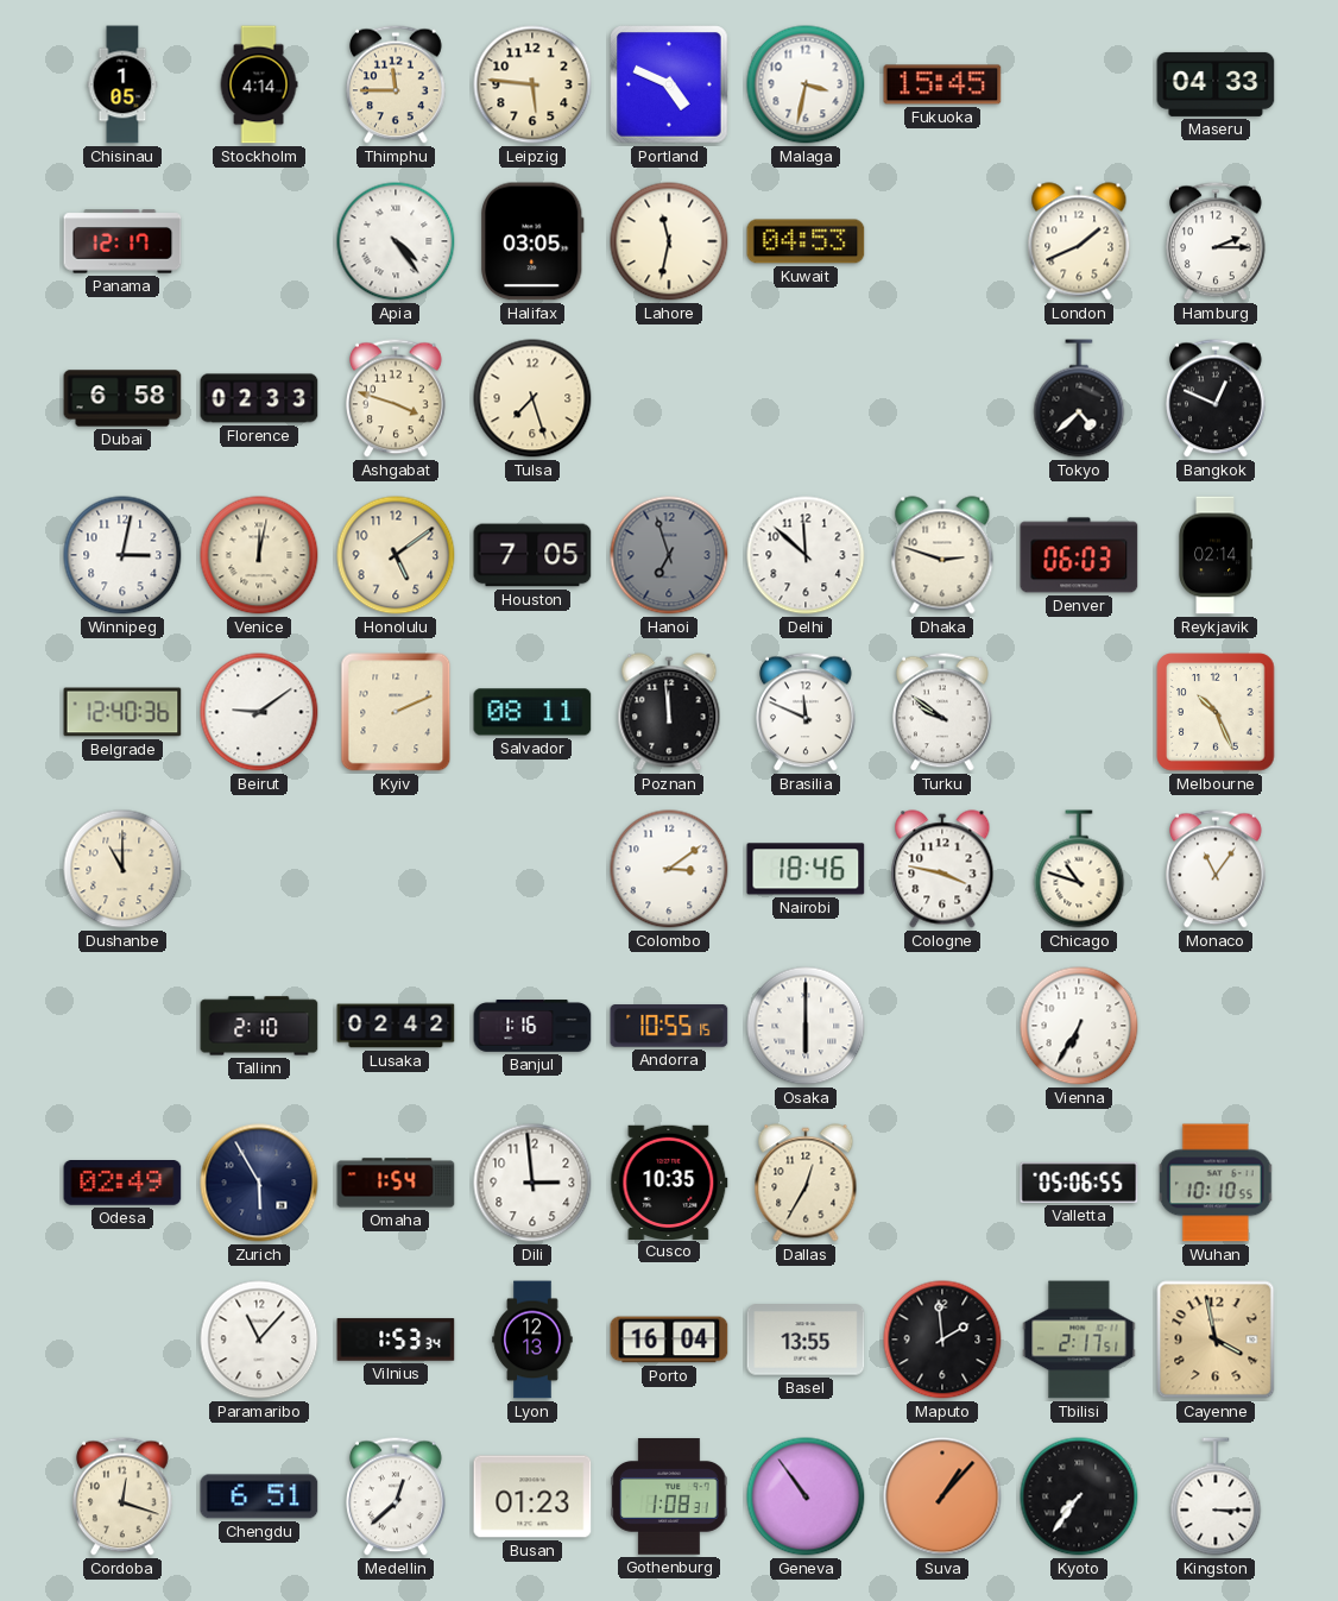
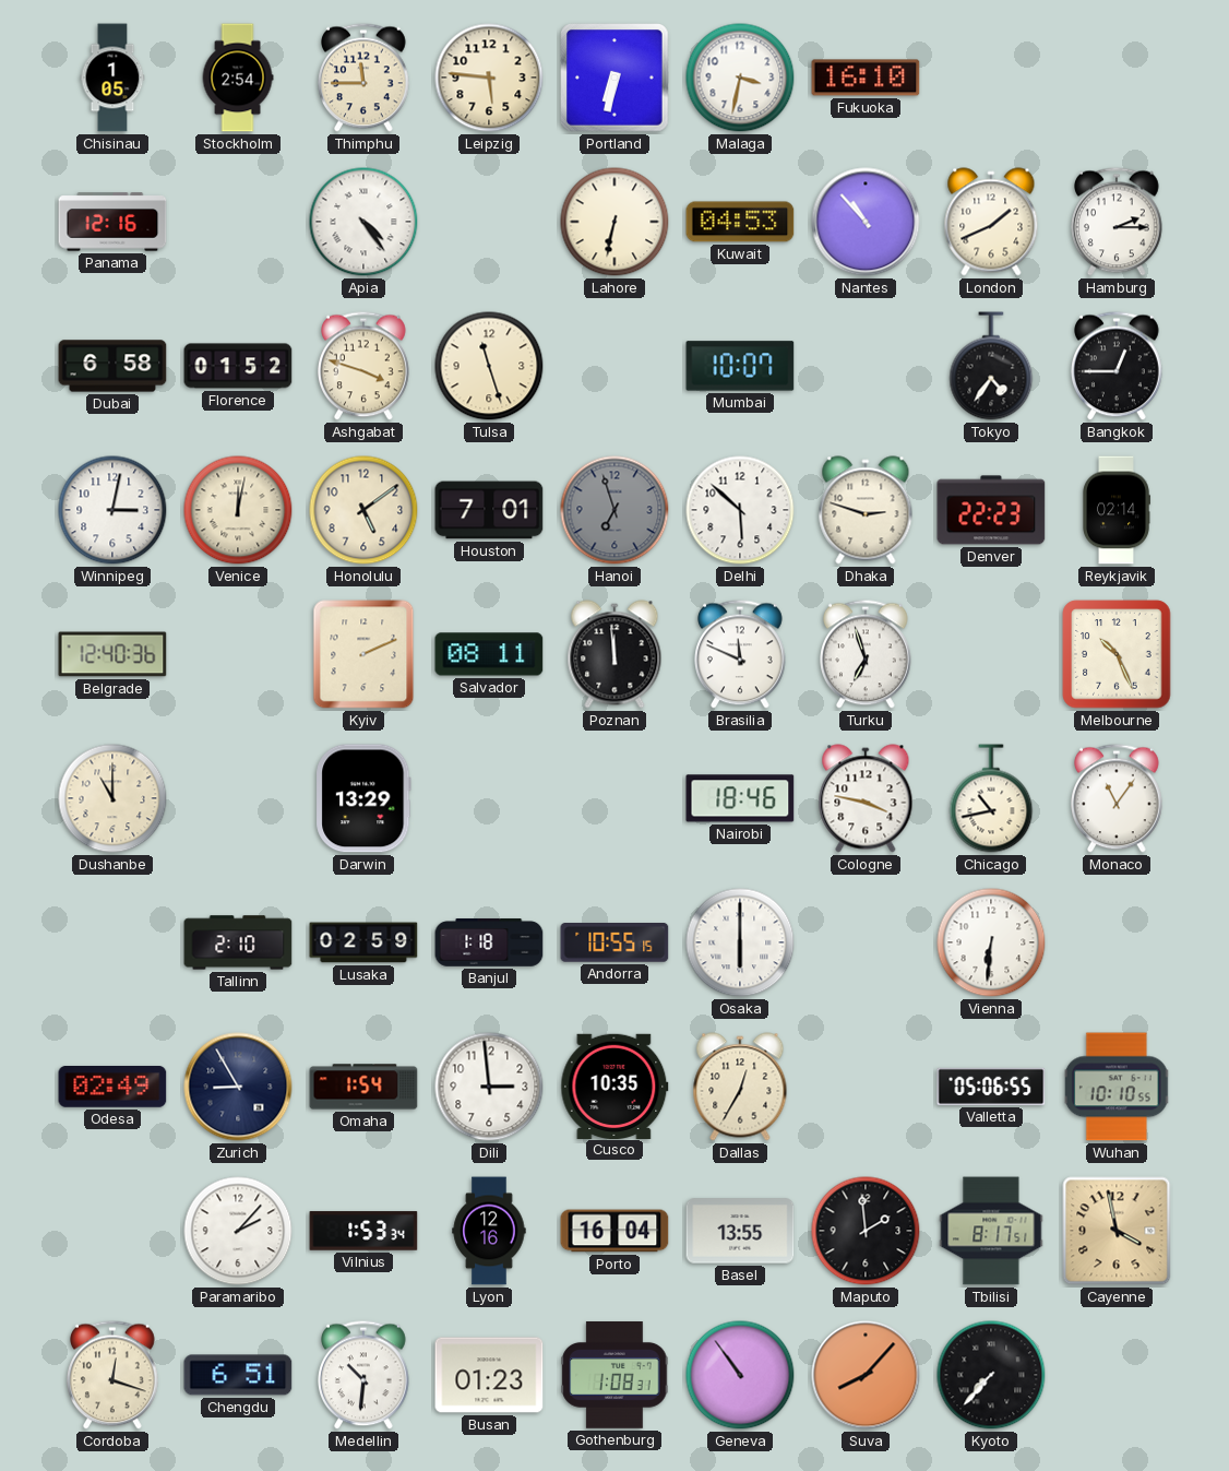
Stockholm: 4:14 -> 2:54 (238, 78)
Portland: 4:49 -> 6:32 (616, 79)
Fukuoka: 15:45 -> 16:10 (866, 78)
Maseru: 04:33 -> none (1216, 84)
Panama: 12:17 -> 12:16 (112, 222)
Halifax: 03:05 -> none (532, 241)
Lahore: 11:32 -> 6:32 (614, 222)
Nantes: none -> 10:53 (866, 222)
Florence: 02:33 -> 01:52 (238, 366)
Tulsa: 7:27 -> 11:27 (489, 366)
Mumbai: none -> 10:07 (740, 366)
Tokyo: 4:38 -> 4:36 (991, 366)
Bangkok: 12:49 -> 12:45 (1118, 366)
Houston: 7:05 -> 7:01 (489, 510)
Delhi: 11:52 -> 5:52 (740, 510)
Denver: 06:03 -> 22:23 (991, 510)
Beirut: 9:09 -> none (259, 712)
Turku: 9:51 -> 6:57 (867, 654)
Darwin: none -> 13:29 (363, 798)
Colombo: 3:09 -> none (669, 869)
Chicago: 10:48 -> 10:43 (991, 798)
Lusaka: 02:42 -> 02:59 (363, 942)
Banjul: 1:16 -> 1:18 (489, 942)
Vienna: 6:35 -> 6:31 (991, 942)
Zurich: 5:55 -> 8:55 (238, 1087)
Paramaribo: 11:07 -> 2:07 (238, 1231)
Lyon: 12:13 -> 12:16 (489, 1231)
Tbilisi: 2:17 -> 8:17 (991, 1231)
Medellin: 12:38 -> 10:31 (365, 1375)
Suva: 1:07 -> 8:07 (866, 1375)
Kyoto: 7:36 -> 7:37 (991, 1375)
Kingston: 3:15 -> none (1216, 1496)
